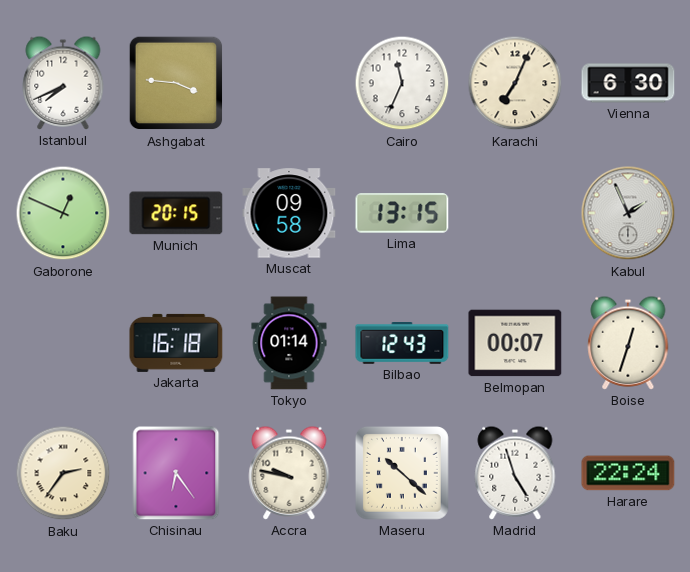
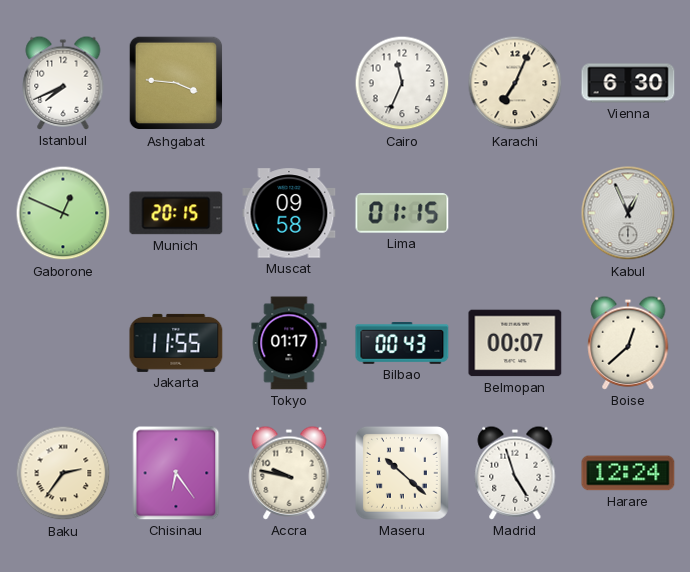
Lima: 13:15 -> 01:15 (402, 213)
Kabul: 1:56 -> 12:56 (628, 213)
Jakarta: 16:18 -> 11:55 (176, 343)
Tokyo: 01:14 -> 01:17 (289, 343)
Bilbao: 12:43 -> 00:43 (402, 344)
Boise: 12:33 -> 12:38 (628, 343)
Harare: 22:24 -> 12:24 (628, 473)
